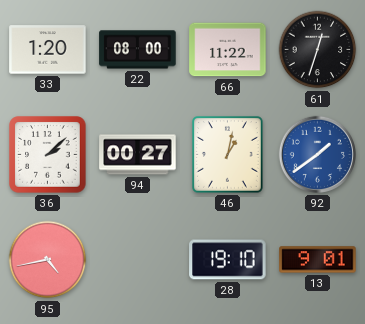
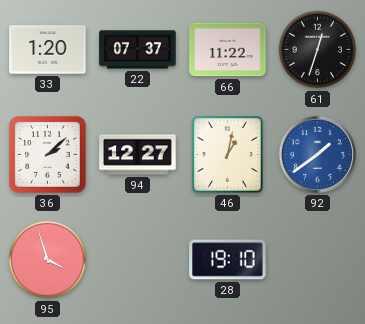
22: 08:00 -> 07:37 (138, 50)
94: 00:27 -> 12:27 (138, 155)
95: 4:43 -> 3:57 (48, 260)
13: 9:01 -> none (318, 260)
